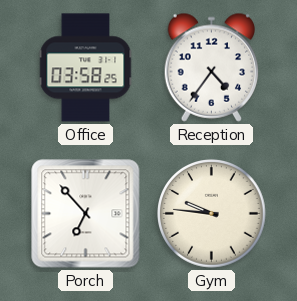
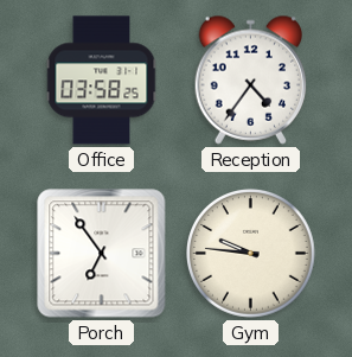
Porch: 6:53 -> 6:54 (102, 254)
